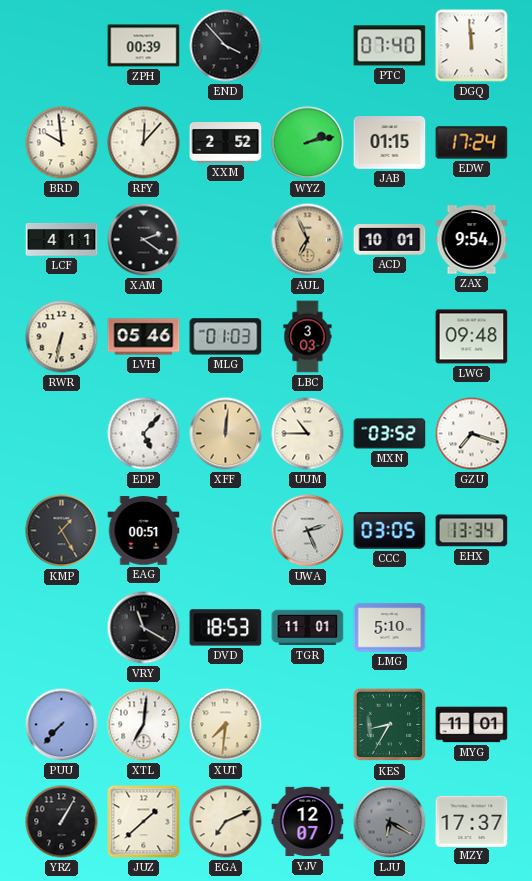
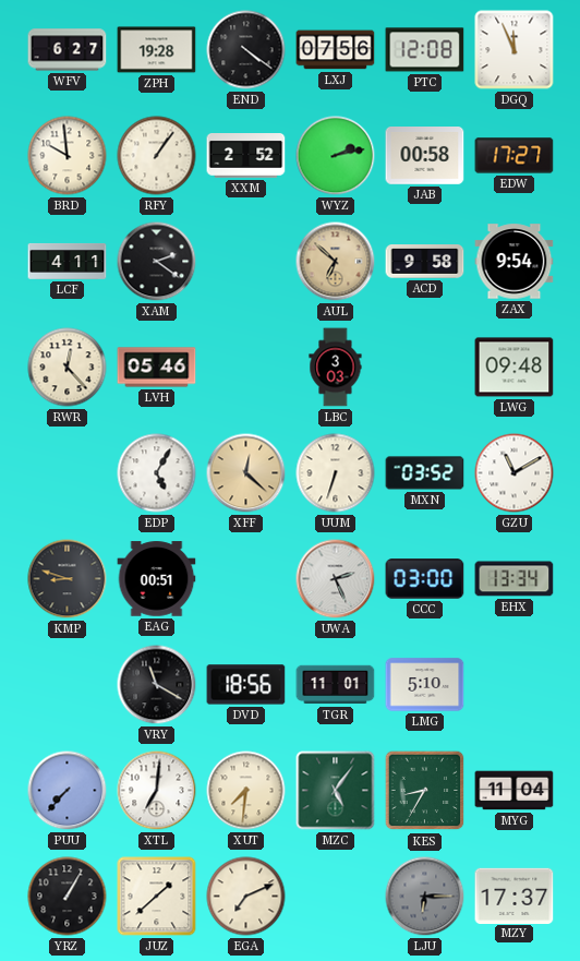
WFV: none -> 6:27 (68, 50)
ZPH: 00:39 -> 19:28 (157, 50)
END: 3:53 -> 4:21 (246, 50)
LXJ: none -> 07:56 (336, 50)
PTC: 07:40 -> 12:08 (425, 50)
DGQ: 11:59 -> 11:56 (515, 50)
RFY: 12:07 -> 1:06 (157, 156)
JAB: 01:15 -> 00:58 (425, 156)
EDW: 17:24 -> 17:27 (515, 156)
AUL: 6:56 -> 6:52 (336, 262)
ACD: 10:01 -> 9:58 (425, 262)
RWR: 6:32 -> 12:23 (68, 368)
MLG: 01:03 -> none (226, 337)
EDP: 5:07 -> 5:05 (157, 473)
XFF: 12:01 -> 12:22 (246, 473)
UUM: 10:45 -> 6:33 (336, 473)
GZU: 7:18 -> 11:10 (515, 473)
KMP: 1:25 -> 8:48 (68, 579)
CCC: 03:05 -> 03:00 (425, 579)
DVD: 18:53 -> 18:56 (246, 685)
MZC: none -> 5:06 (336, 791)
MYG: 11:01 -> 11:04 (515, 791)
YJV: 12:07 -> none (308, 822)
LJU: 6:20 -> 6:15 (425, 897)
